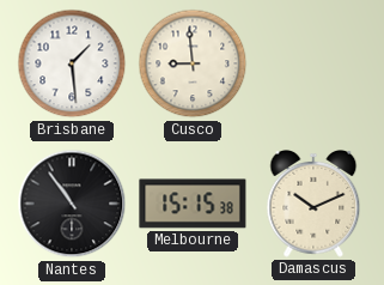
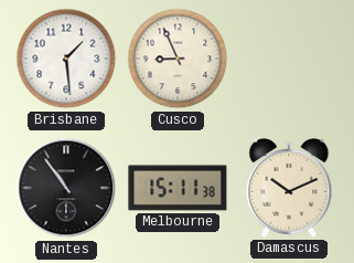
Cusco: 8:59 -> 8:56 (178, 59)
Melbourne: 15:15 -> 15:11 (178, 188)
